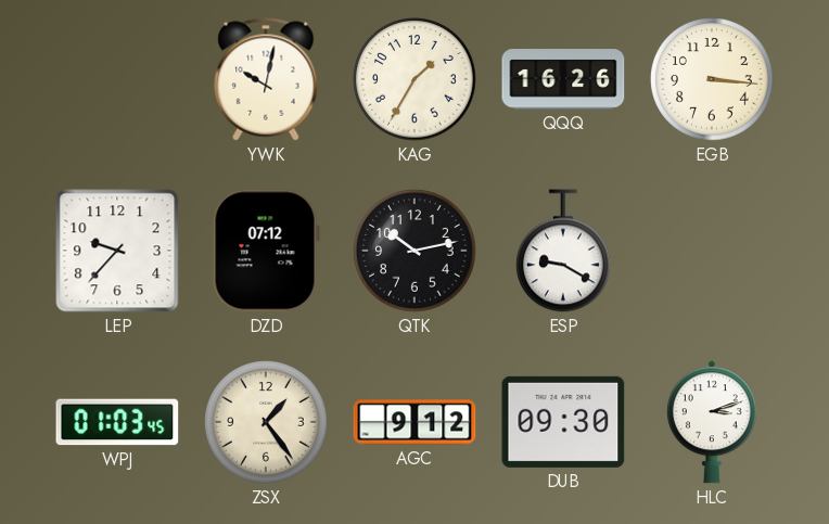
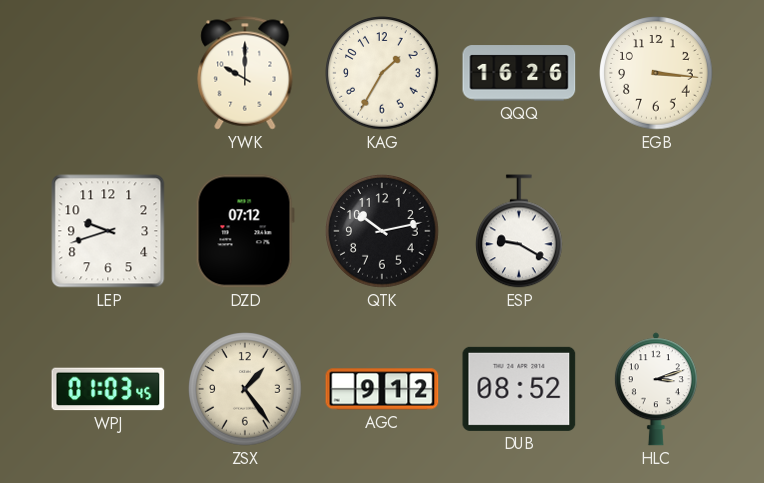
YWK: 10:02 -> 10:00 (245, 73)
LEP: 9:37 -> 9:42 (108, 231)
DUB: 09:30 -> 08:52 (519, 389)
